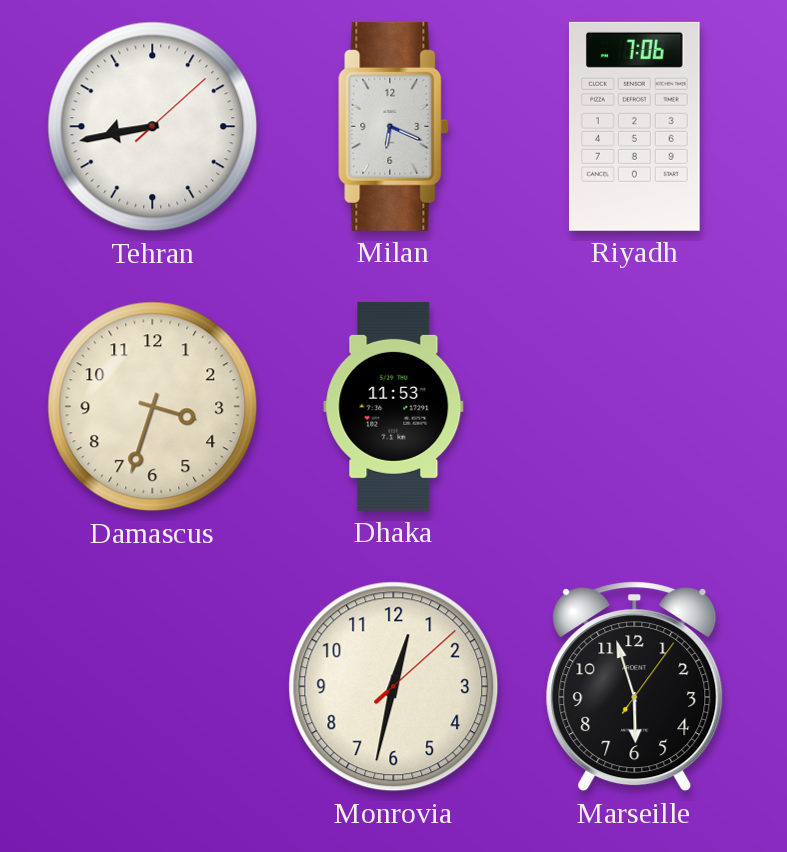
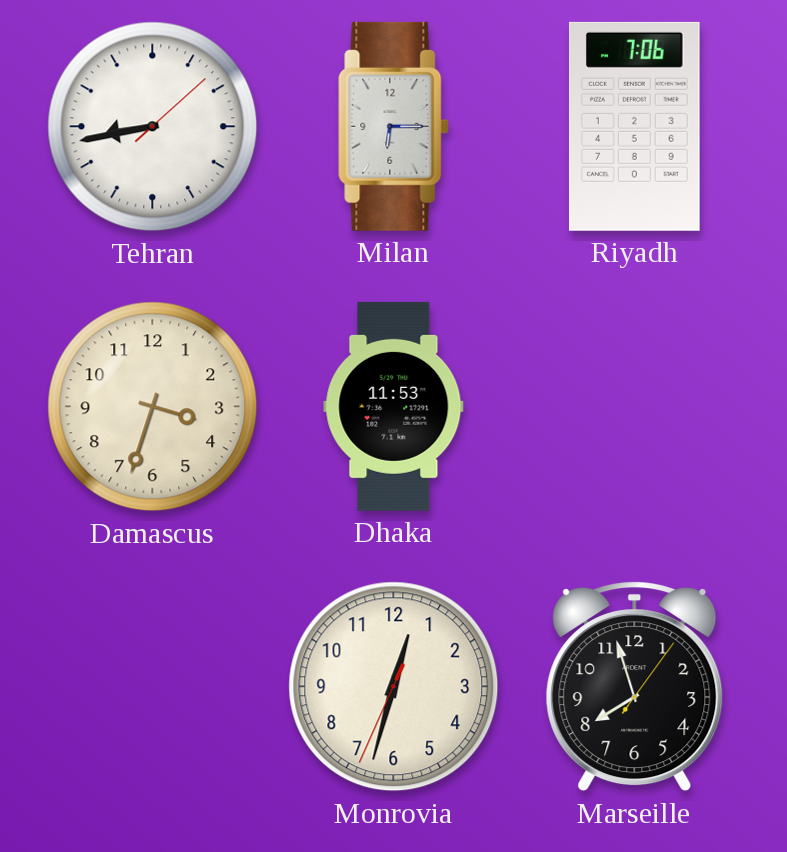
Milan: 6:19 -> 6:15 (394, 126)
Monrovia: 12:32:08 -> 12:32:34 (394, 687)
Marseille: 5:57 -> 7:57 (635, 687)
